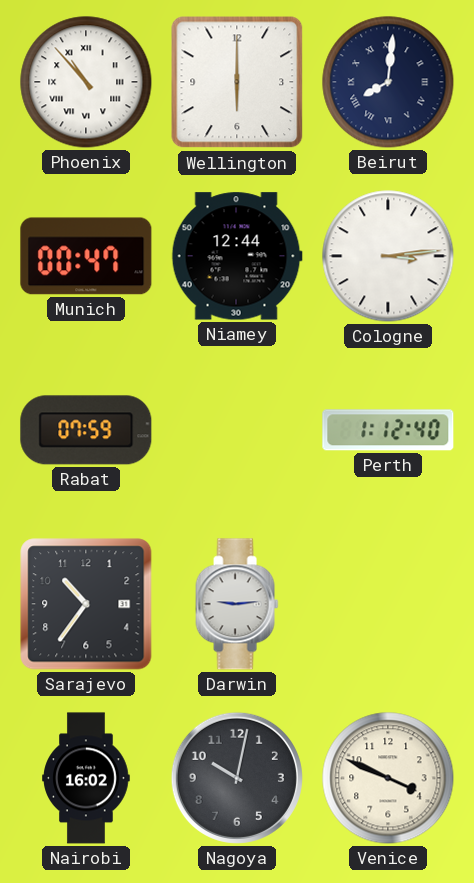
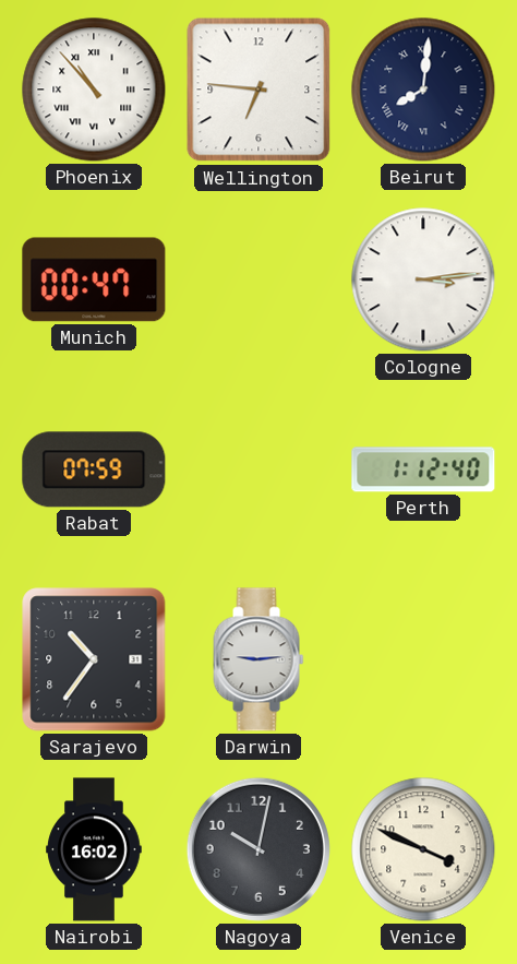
Wellington: 6:00 -> 6:46 (258, 90)
Niamey: 12:44 -> none (237, 256)
